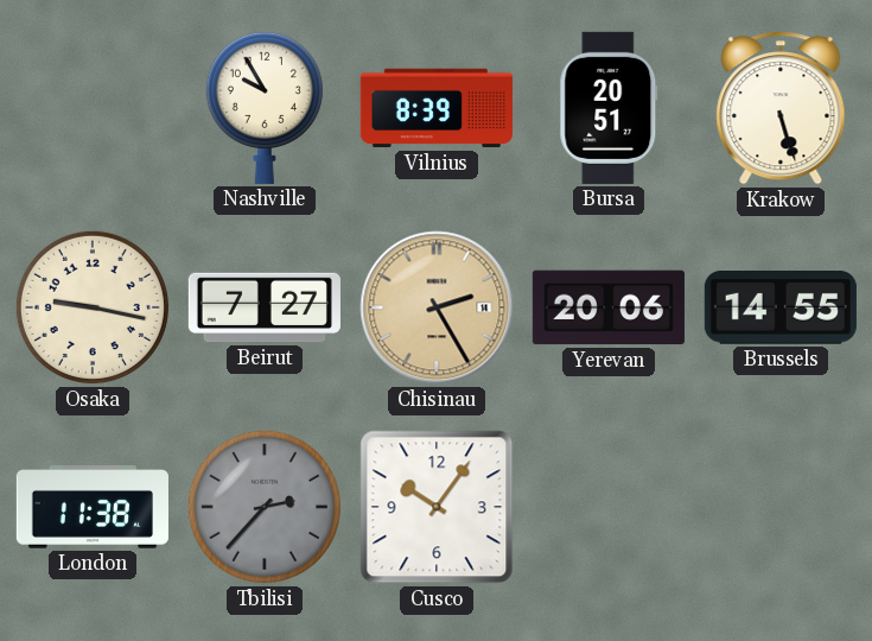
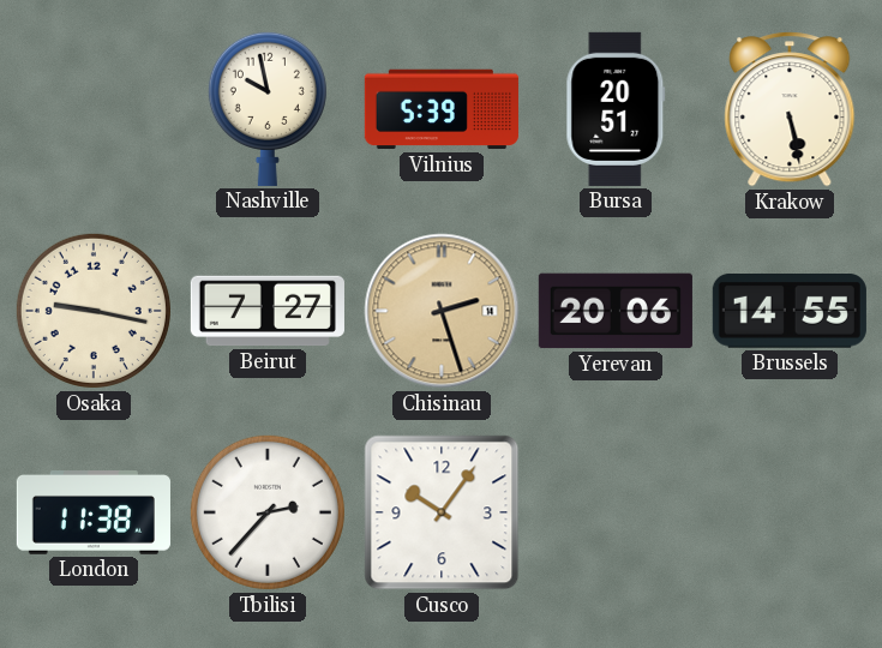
Nashville: 9:55 -> 9:58 (268, 108)
Vilnius: 8:39 -> 5:39 (442, 109)
Krakow: 5:27 -> 5:28 (790, 109)
Chisinau: 2:25 -> 2:27 (442, 311)
Tbilisi dial: grey -> white (268, 512)
